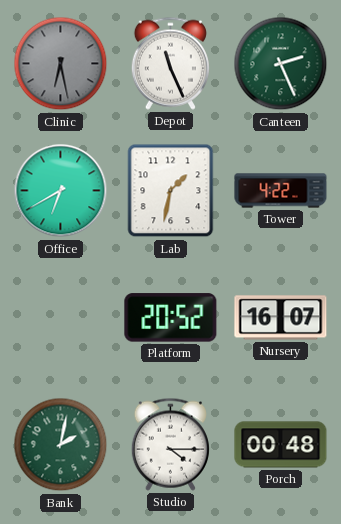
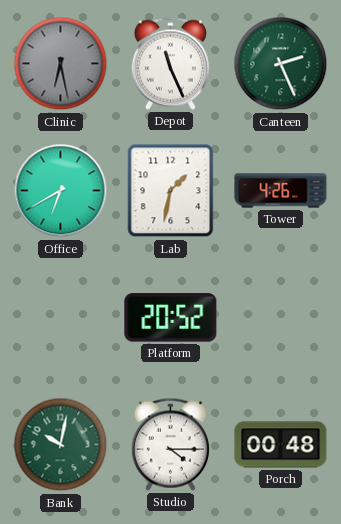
Tower: 4:22 -> 4:26 (281, 191)
Nursery: 16:07 -> none (281, 318)
Bank: 2:02 -> 10:02 (61, 445)
